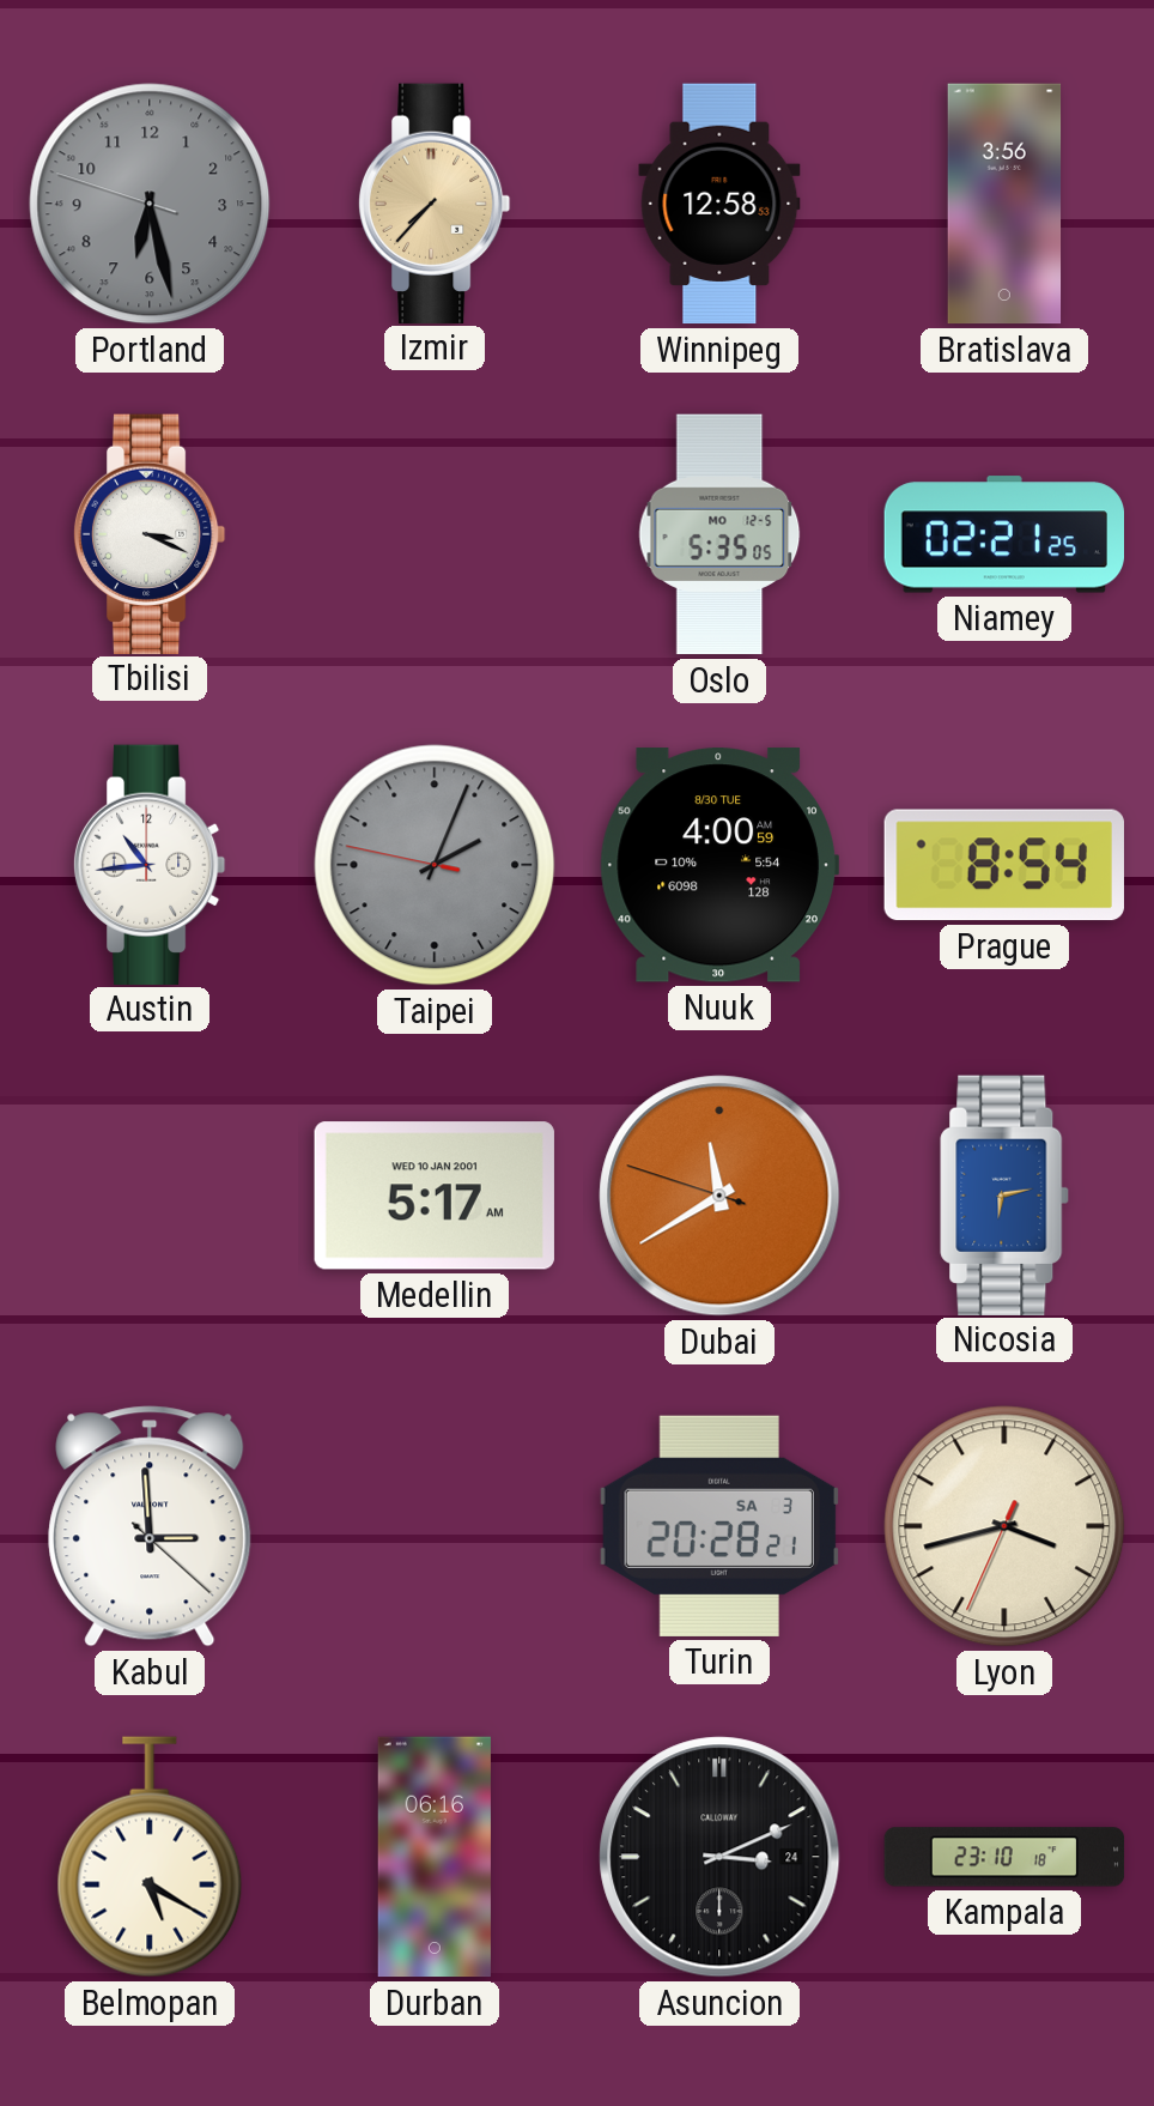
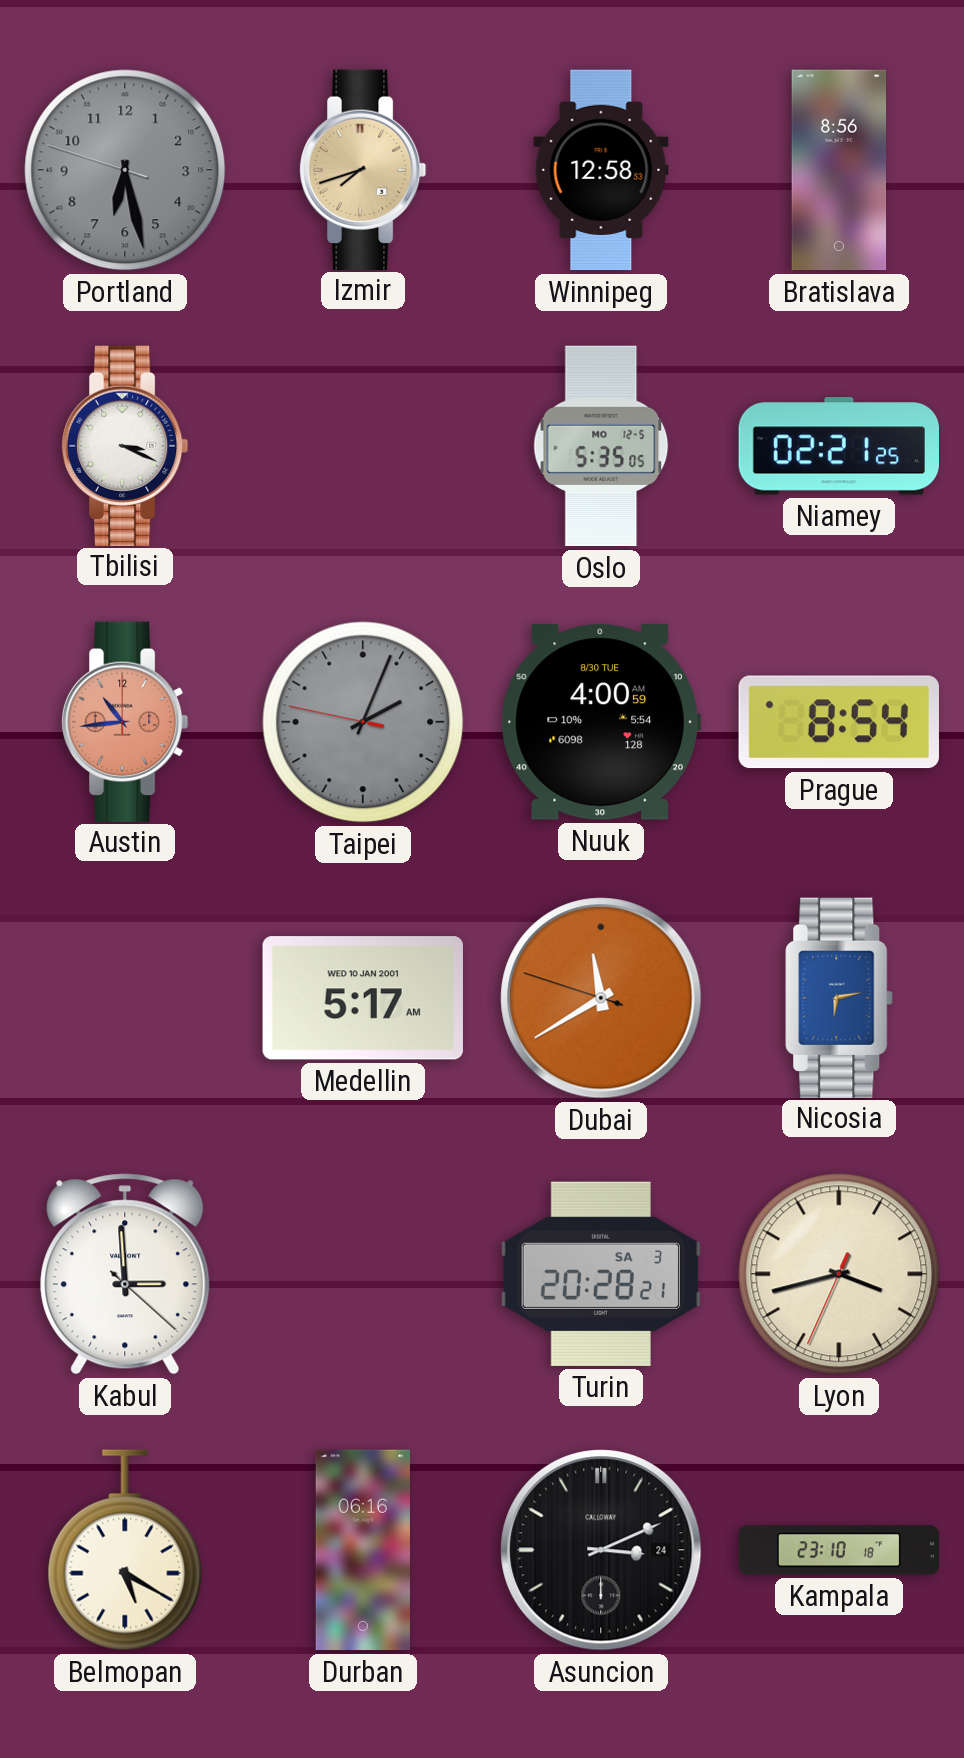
Izmir: 7:37 -> 7:42 (363, 169)
Bratislava: 3:56 -> 8:56 (839, 170)
Austin dial: white -> salmon (125, 721)
